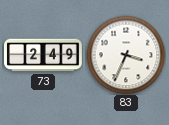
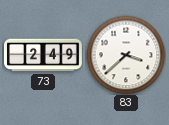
83: 3:34 -> 3:38 (126, 55)
